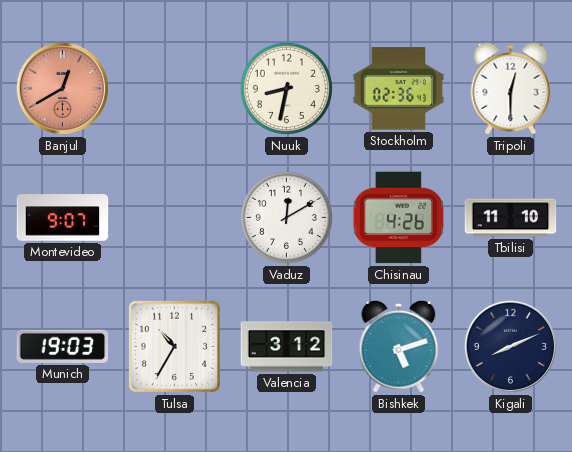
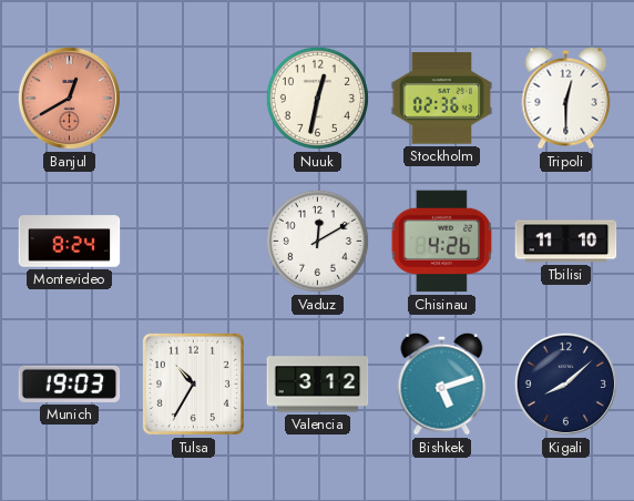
Nuuk: 8:32 -> 12:32 (317, 98)
Montevideo: 9:07 -> 8:24 (70, 242)
Kigali: 8:11 -> 8:08 (565, 384)
